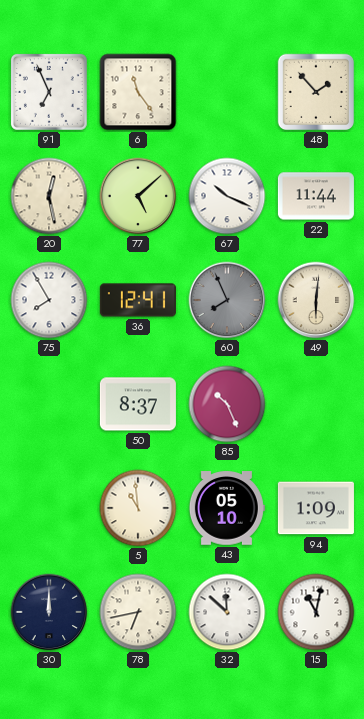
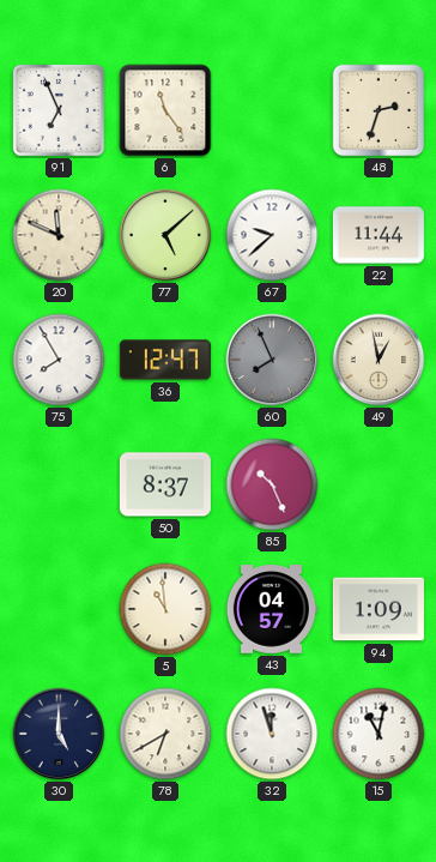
48: 1:53 -> 2:33 (379, 110)
20: 12:28 -> 11:49 (59, 235)
67: 10:19 -> 9:38 (272, 235)
36: 12:41 -> 12:47 (165, 360)
49: 6:01 -> 12:58 (379, 360)
43: 05:10 -> 04:57 (272, 609)
30: 12:00 -> 5:00 (59, 734)
78: 6:43 -> 6:40 (165, 734)
32: 11:52 -> 11:57 (272, 734)
